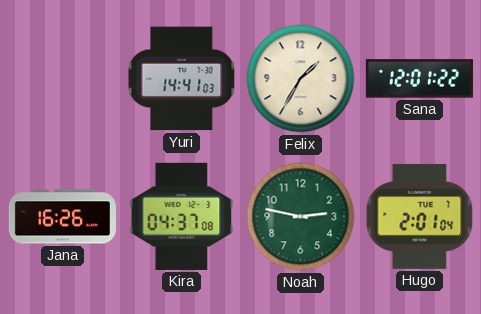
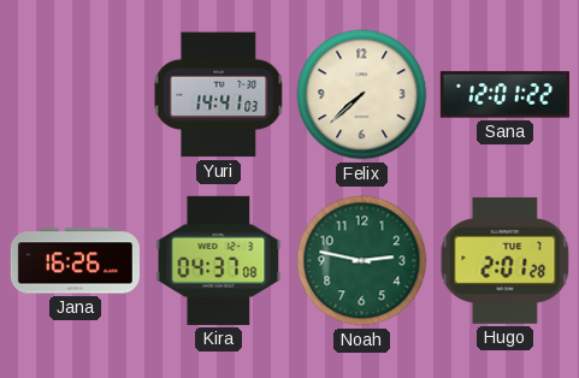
Felix: 1:35 -> 7:38 (362, 95)
Hugo: 2:01:04 -> 2:01:28 (506, 260)
